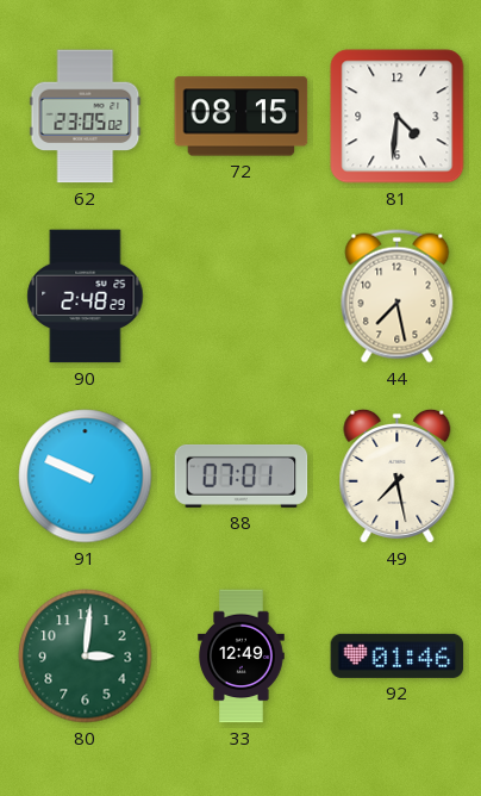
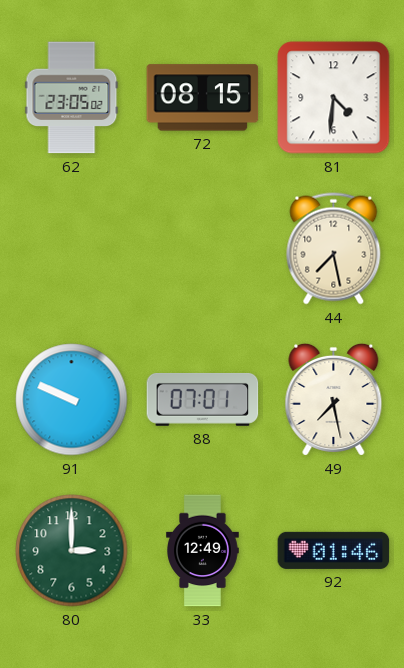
90: 2:48 -> none (86, 297)
80: 3:01 -> 3:00 (72, 551)
